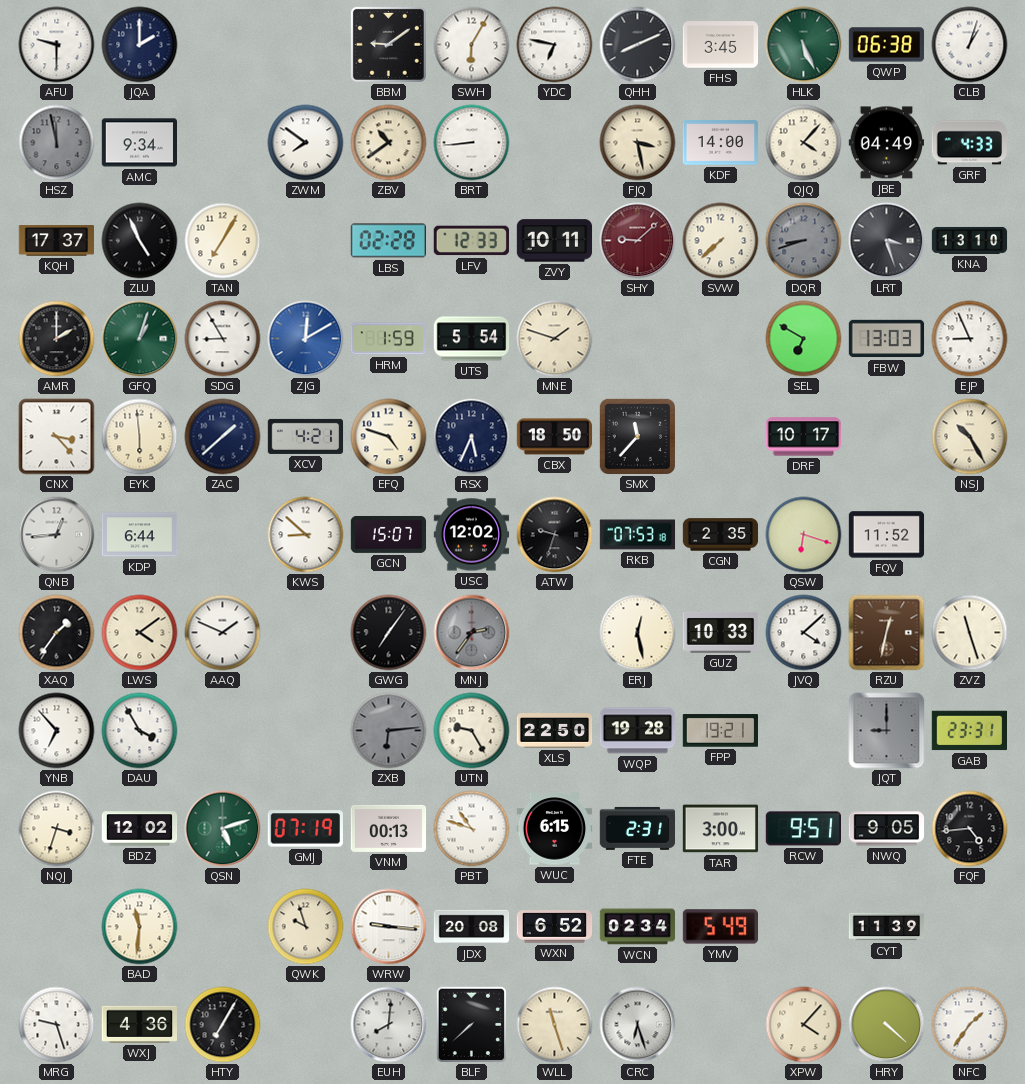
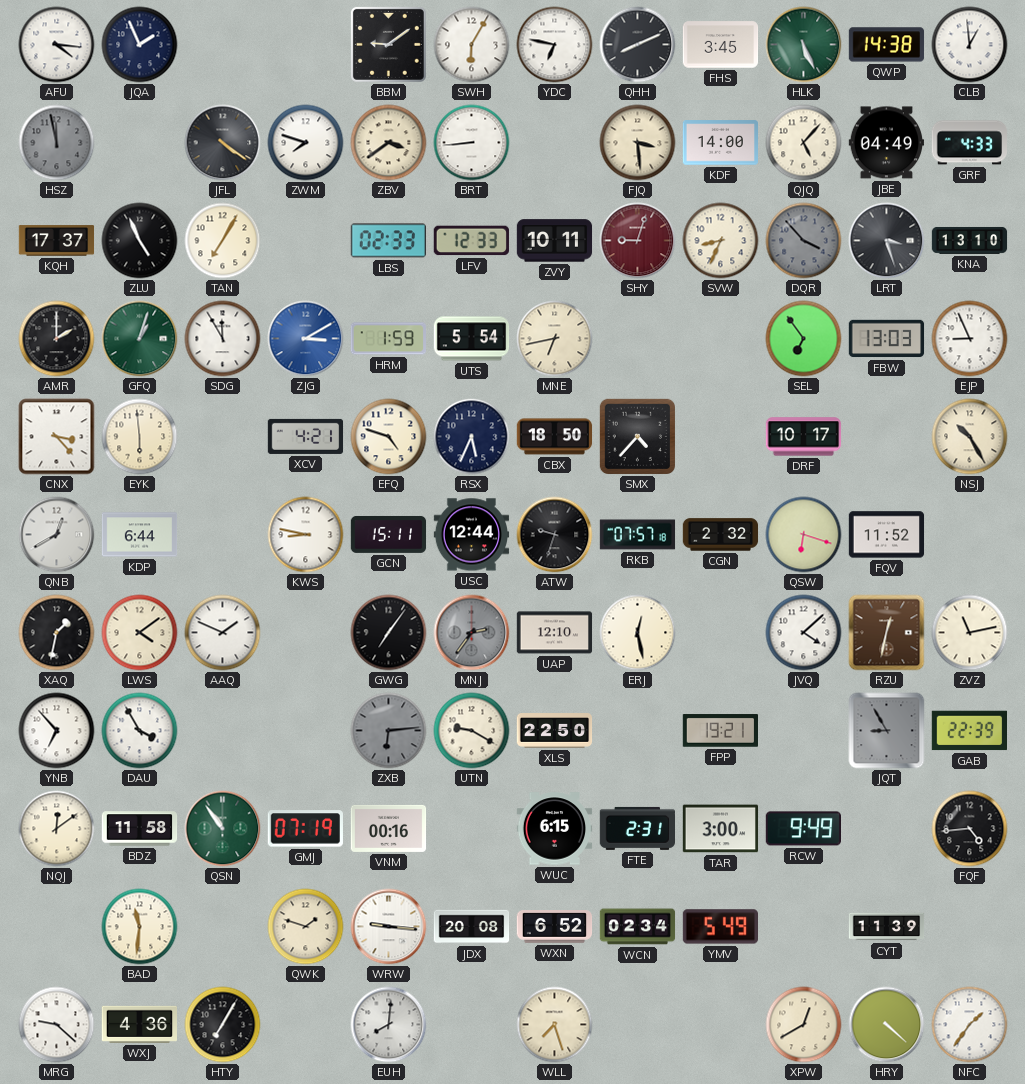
AFU: 9:30 -> 4:16 (57, 45)
JQA: 2:00 -> 1:56 (140, 45)
QWP: 06:38 -> 14:38 (887, 45)
CLB: 1:03 -> 12:59 (970, 45)
AMC: 9:34 -> none (139, 143)
JFL: none -> 4:21 (223, 143)
ZWM: 7:51 -> 7:48 (306, 143)
ZBV: 10:39 -> 3:39 (389, 143)
FJQ: 3:28 -> 3:29 (638, 143)
QJQ: 4:07 -> 5:07 (804, 143)
LBS: 02:28 -> 02:33 (388, 241)
SHY: 9:08 -> 9:03 (638, 241)
SVW: 7:38 -> 8:34 (721, 241)
DQR: 8:42 -> 3:53 (804, 241)
SDG: 8:55 -> 11:55 (223, 339)
ZJG: 12:10 -> 3:10 (306, 339)
MNE: 1:48 -> 6:43 (555, 339)
SEL: 6:50 -> 6:54 (804, 339)
ZAC: 1:38 -> none (223, 437)
SMX: 11:37 -> 4:37 (637, 436)
QNB: 12:44 -> 12:40 (57, 535)
KWS: 8:52 -> 8:47 (306, 535)
GCN: 15:07 -> 15:11 (389, 534)
USC: 12:02 -> 12:44 (472, 535)
RKB: 07:53 -> 07:57 (638, 535)
CGN: 2:35 -> 2:32 (721, 535)
XAQ: 1:36 -> 1:32 (57, 633)
UAP: none -> 12:10 (555, 633)
GUZ: 10:33 -> none (721, 632)
ZVZ: 11:27 -> 11:13 (970, 633)
UTN: 9:25 -> 9:20 (472, 731)
WQP: 19:28 -> none (638, 731)
JQT: 9:00 -> 8:55 (887, 731)
GAB: 23:31 -> 22:39 (969, 731)
NQJ: 3:33 -> 12:09 (57, 829)
BDZ: 12:02 -> 11:58 (140, 829)
QSN: 5:12 -> 10:54 (223, 829)
VNM: 00:13 -> 00:16 (389, 828)
PBT: 10:48 -> none (472, 829)
RCW: 9:51 -> 9:49 (803, 829)
NWQ: 9:05 -> none (887, 829)
QWK: 9:57 -> 1:48 (306, 927)
MRG: 9:27 -> 9:22 (57, 1025)
BLF: 7:38 -> none (472, 1025)
WLL: 11:27 -> 7:27 (555, 1025)
CRC: 6:27 -> none (638, 1025)
XPW: 4:07 -> 12:40 (804, 1025)
